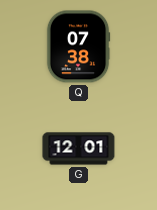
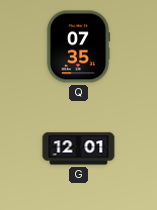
Q: 07:38 -> 07:35 (78, 47)
